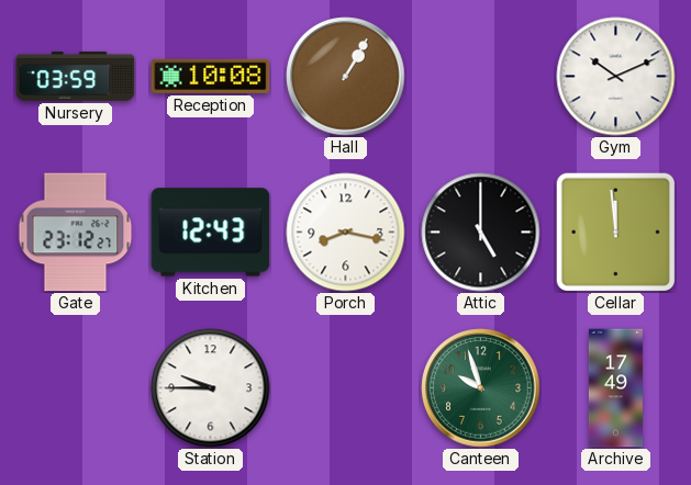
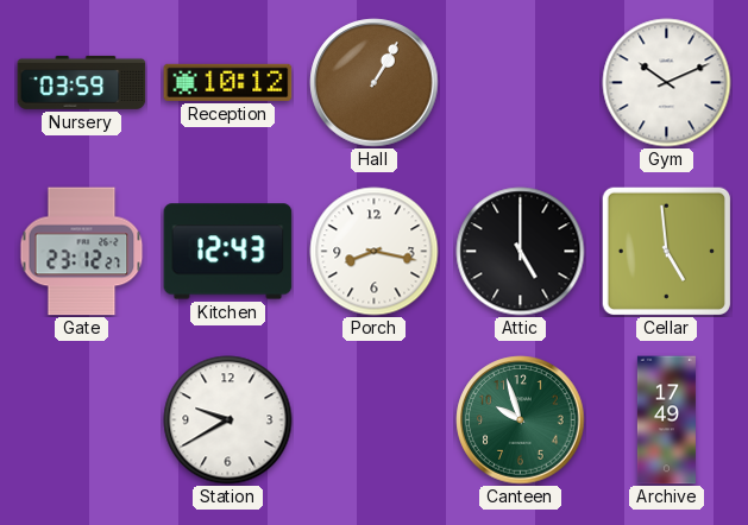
Reception: 10:08 -> 10:12 (228, 82)
Cellar: 11:59 -> 4:59 (666, 251)
Station: 9:45 -> 9:40 (228, 420)
